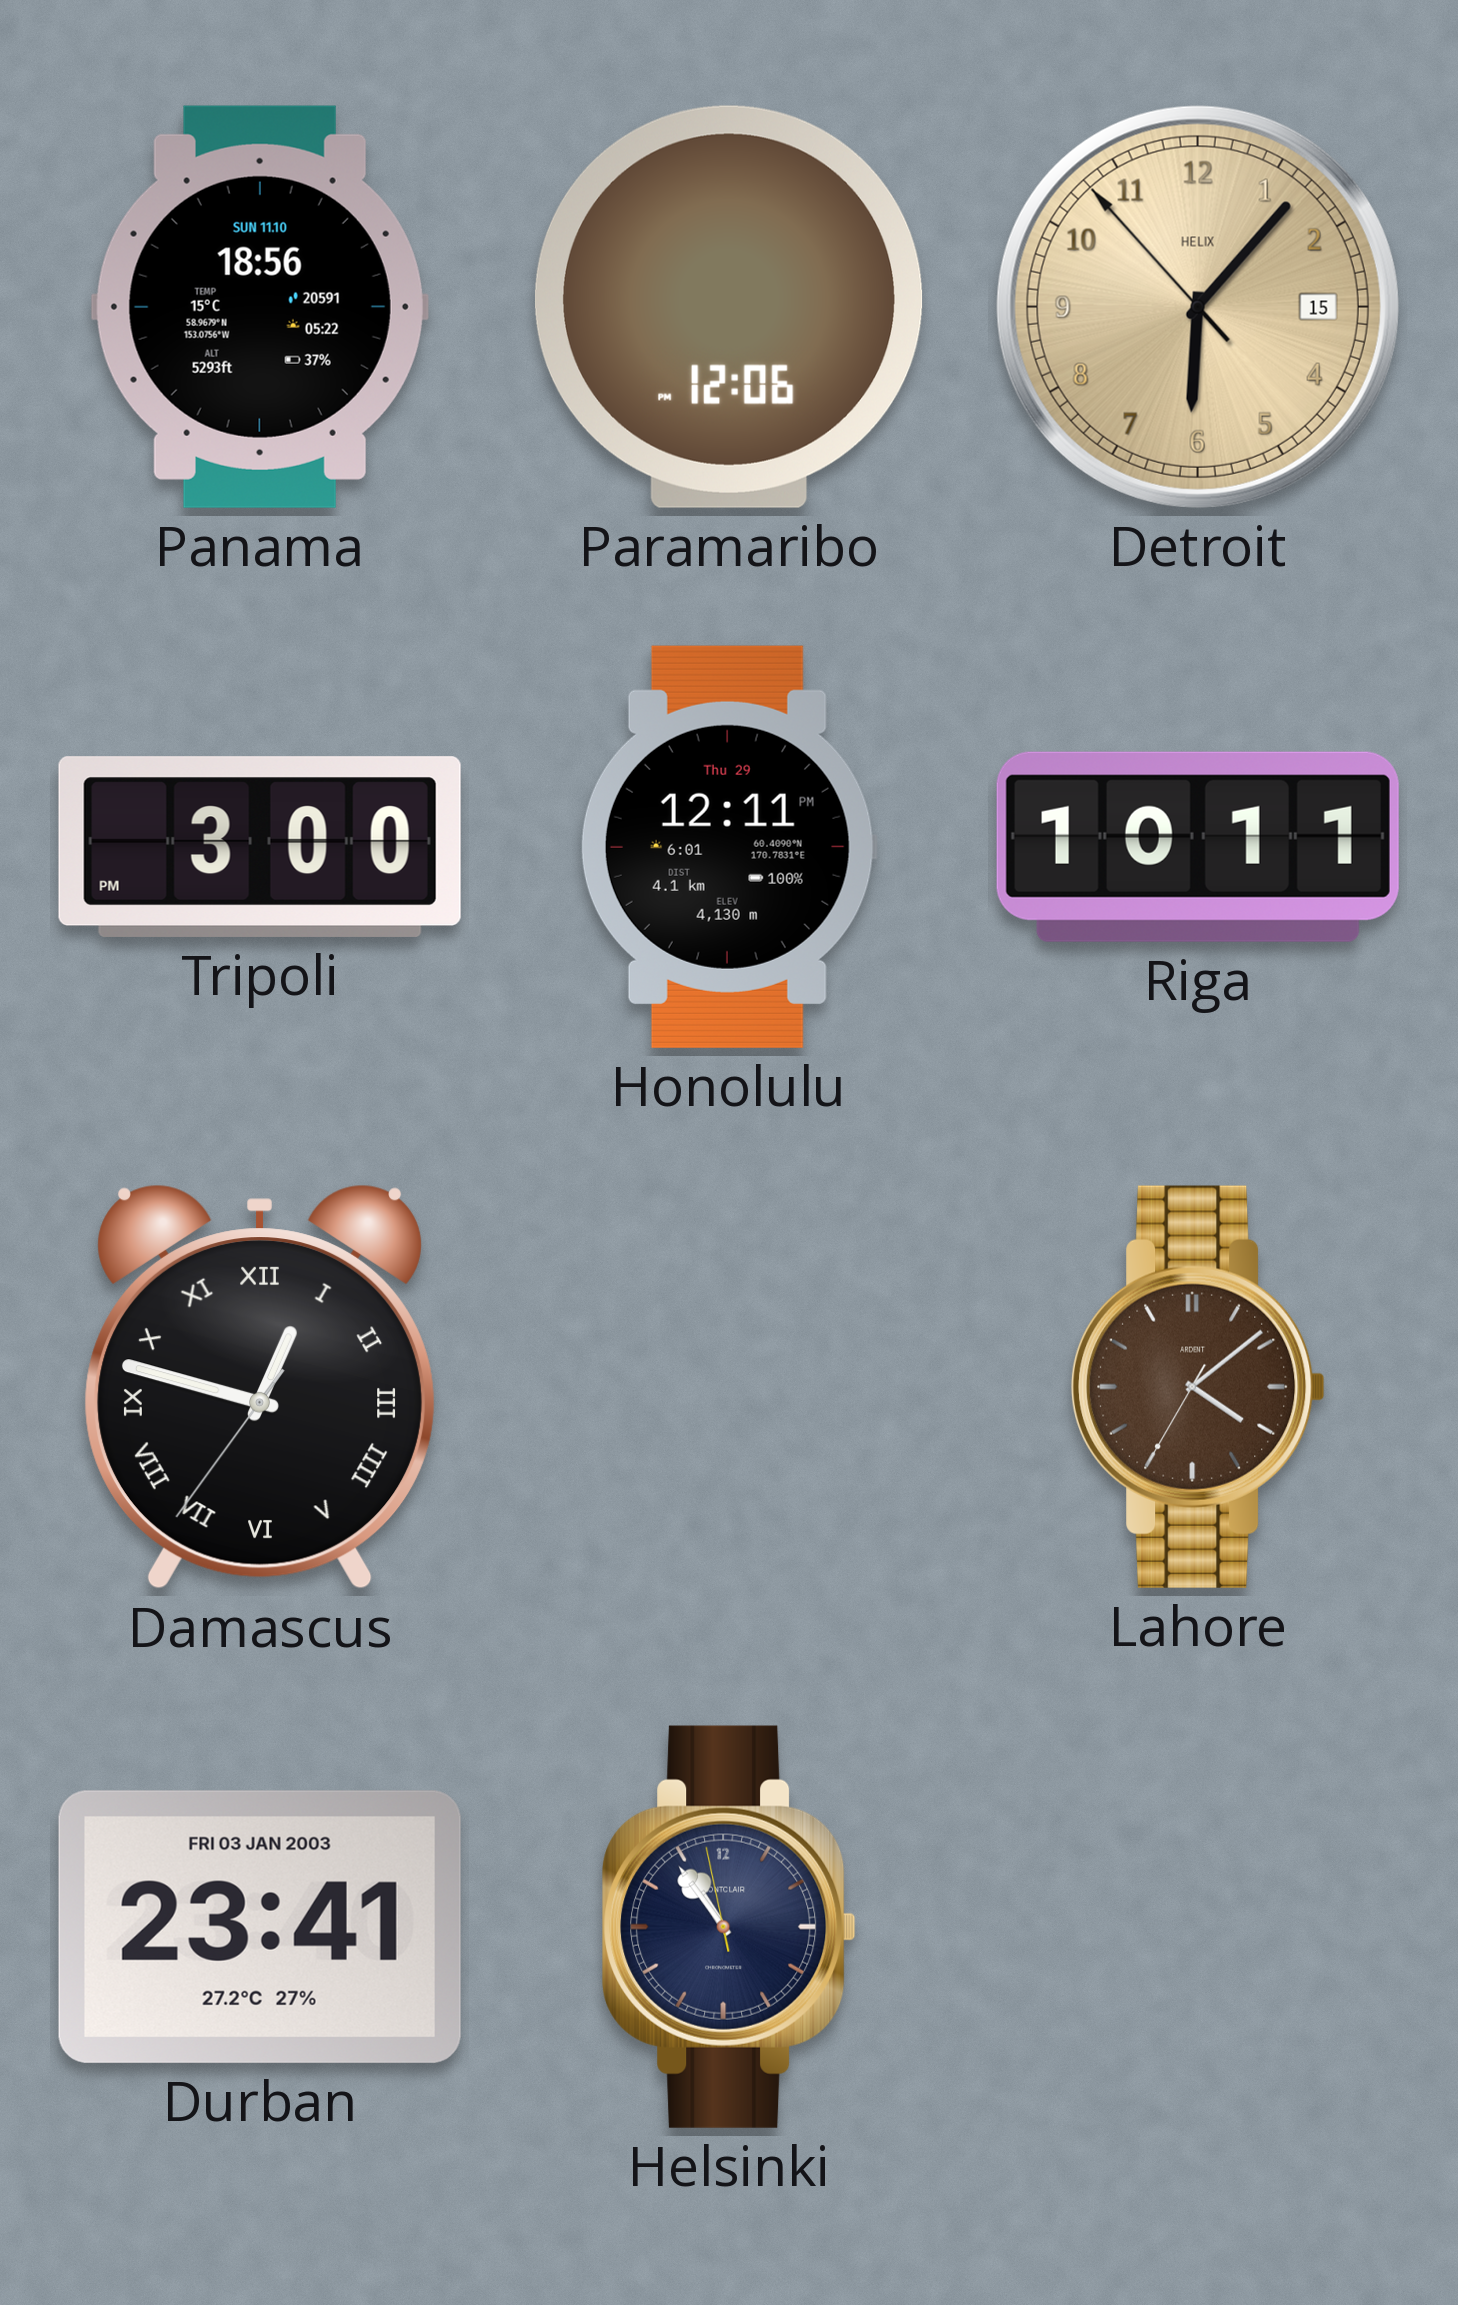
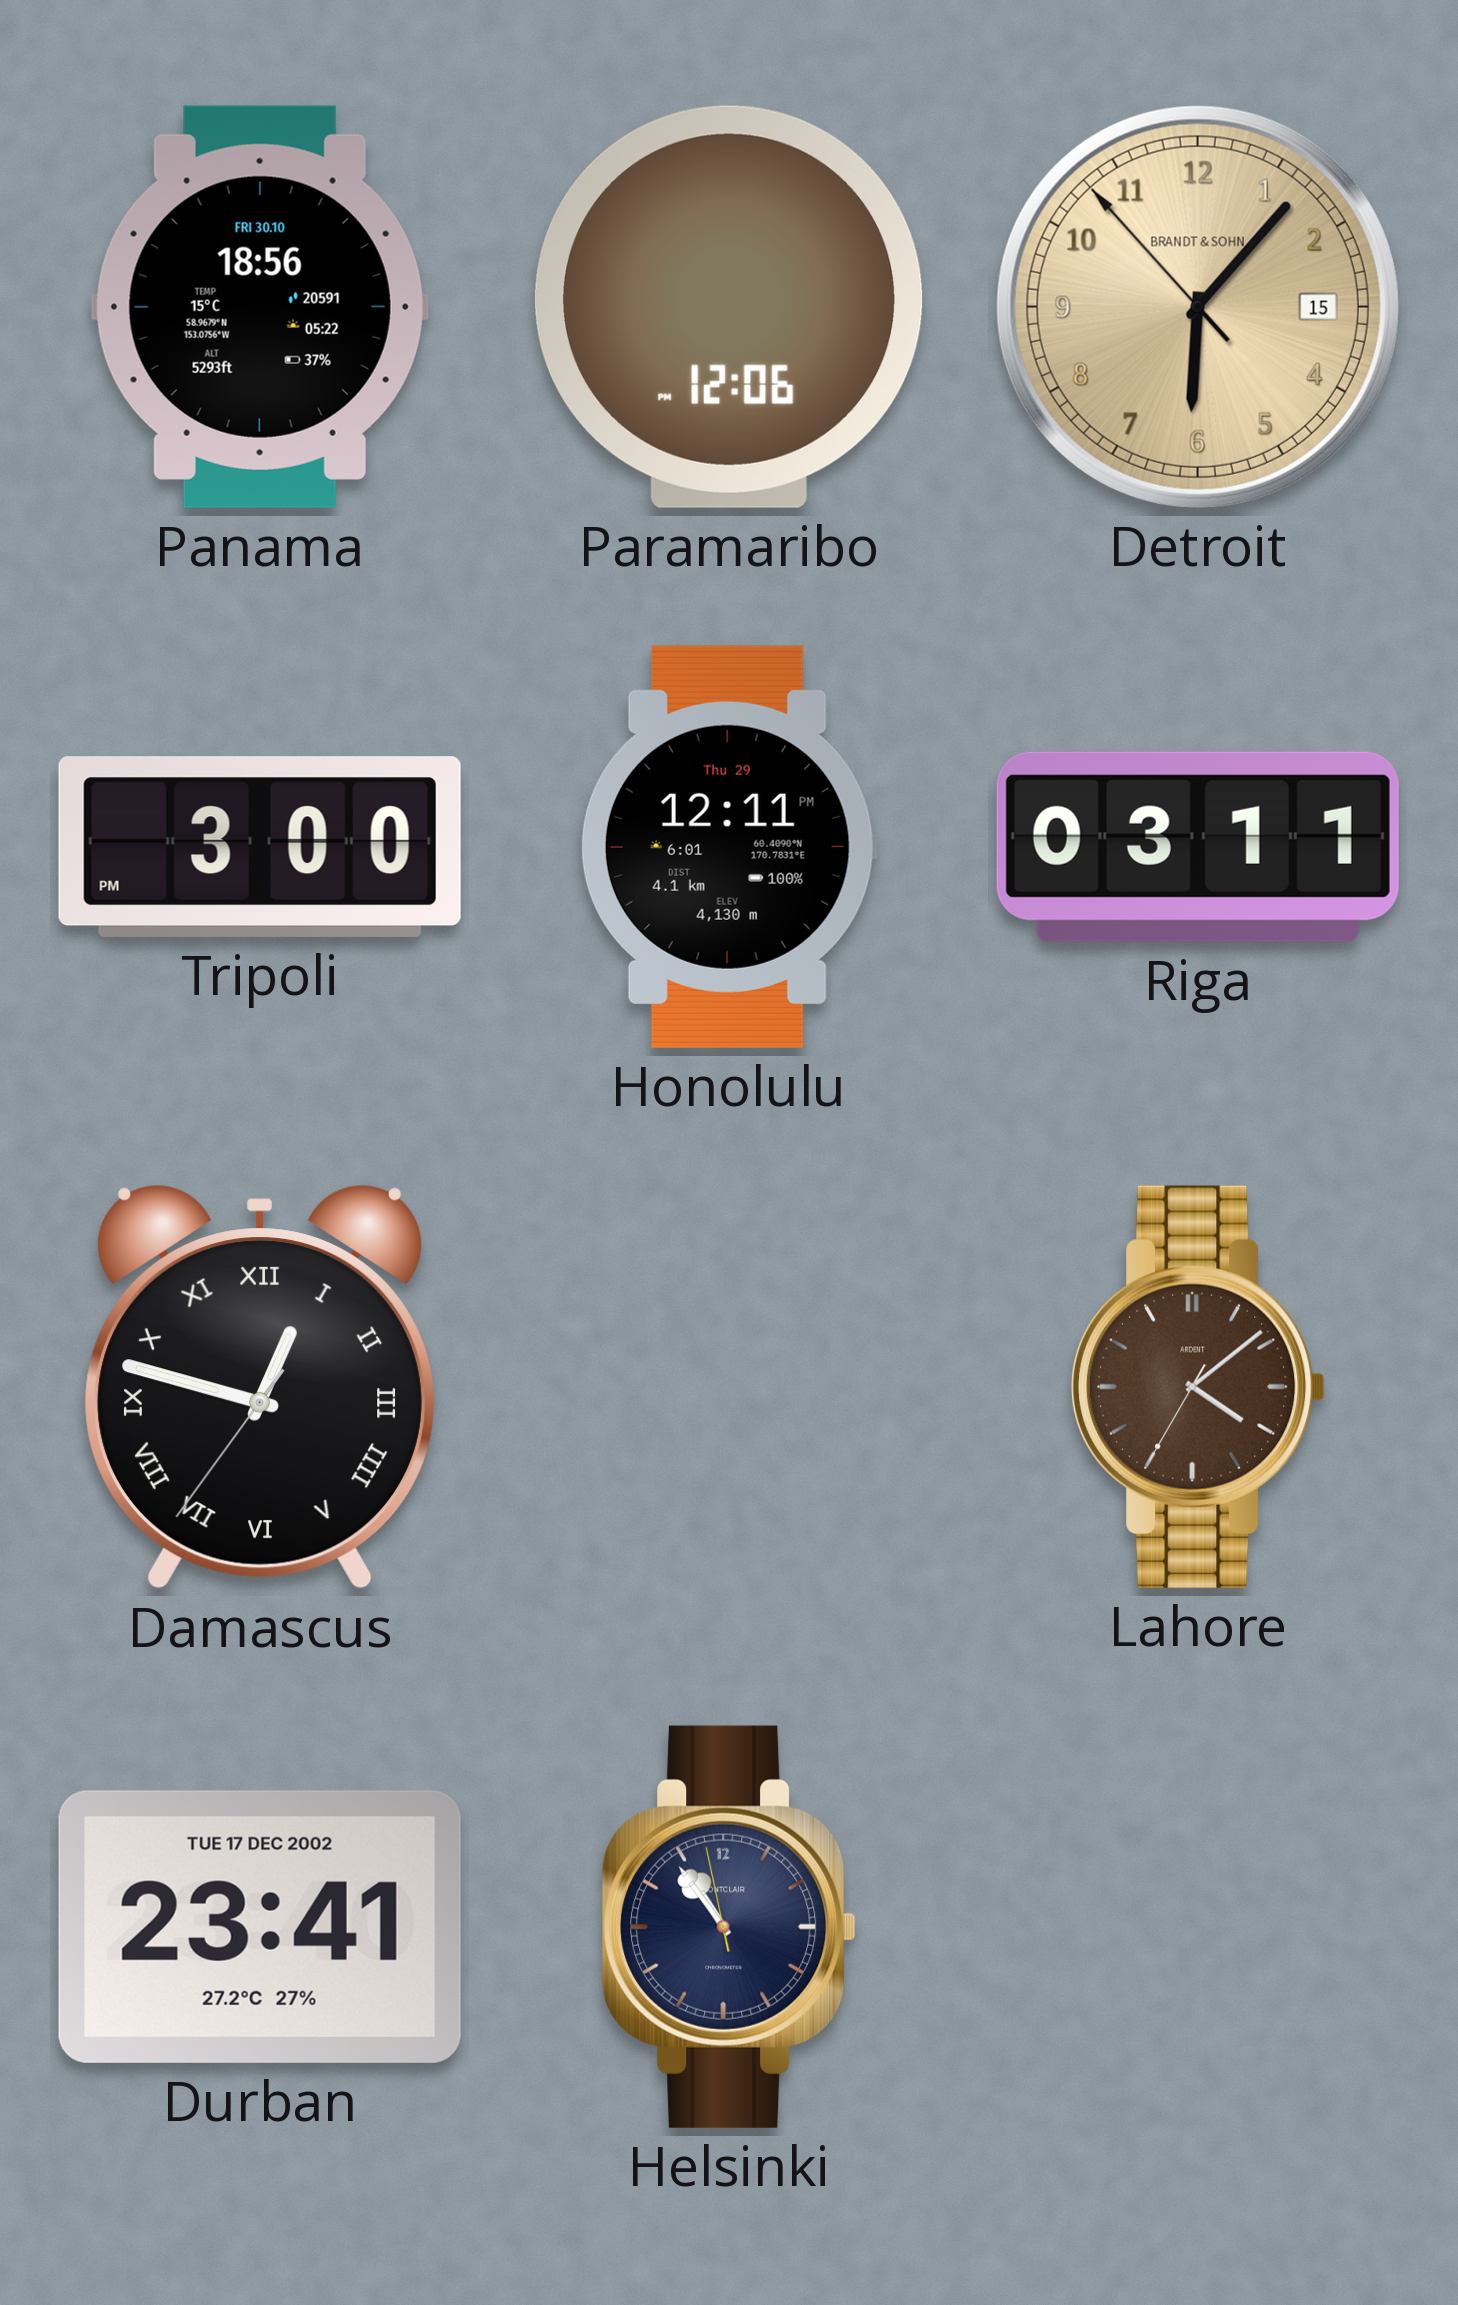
Panama date: SUN 11.10 -> FRI 30.10 (260, 307)
Detroit brand: HELIX -> BRANDT & SOHN (1198, 307)
Riga: 10:11 -> 03:11 (1198, 847)
Durban date: FRI 03 JAN 2003 -> TUE 17 DEC 2002 (260, 1927)
